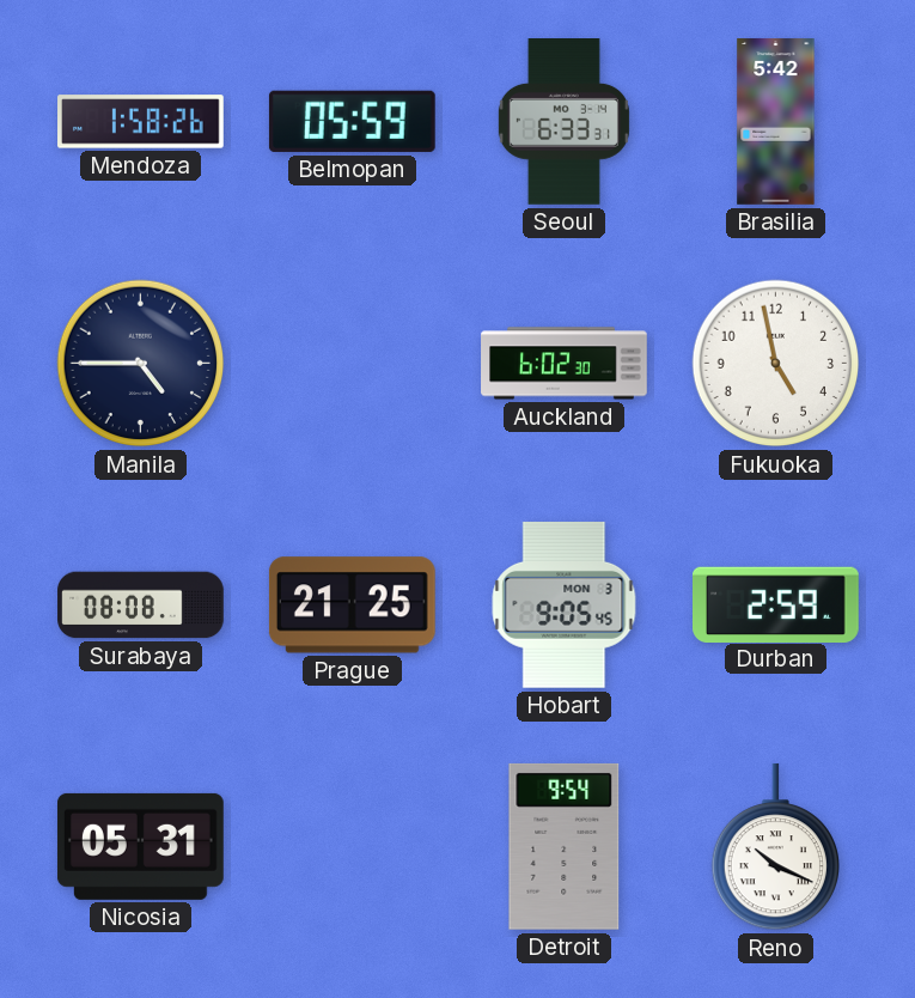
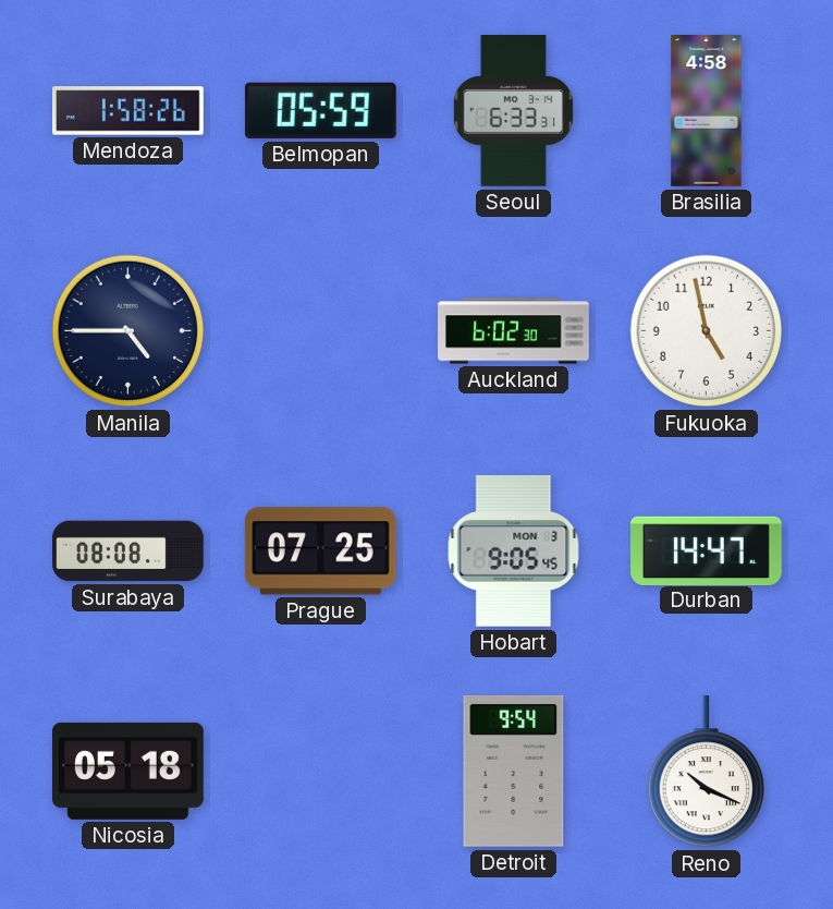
Brasilia: 5:42 -> 4:58 (707, 111)
Prague: 21:25 -> 07:25 (320, 552)
Durban: 2:59 -> 14:47 (707, 550)
Nicosia: 05:31 -> 05:18 (128, 771)
